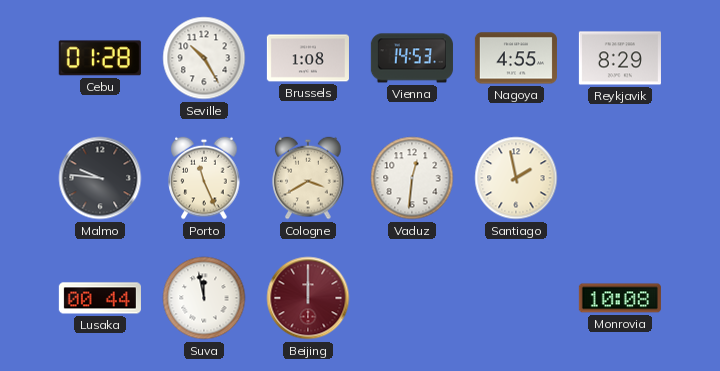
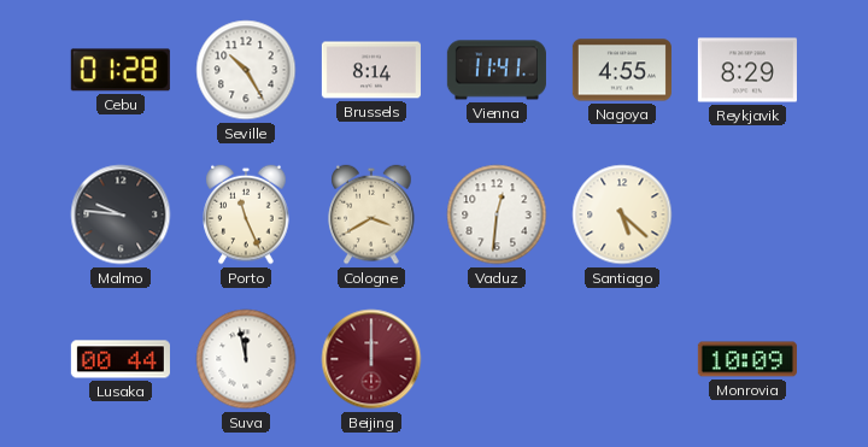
Brussels: 1:08 -> 8:14 (371, 70)
Vienna: 14:53 -> 11:41 (497, 70)
Santiago: 1:58 -> 5:22 (622, 214)
Monrovia: 10:08 -> 10:09 (747, 359)
